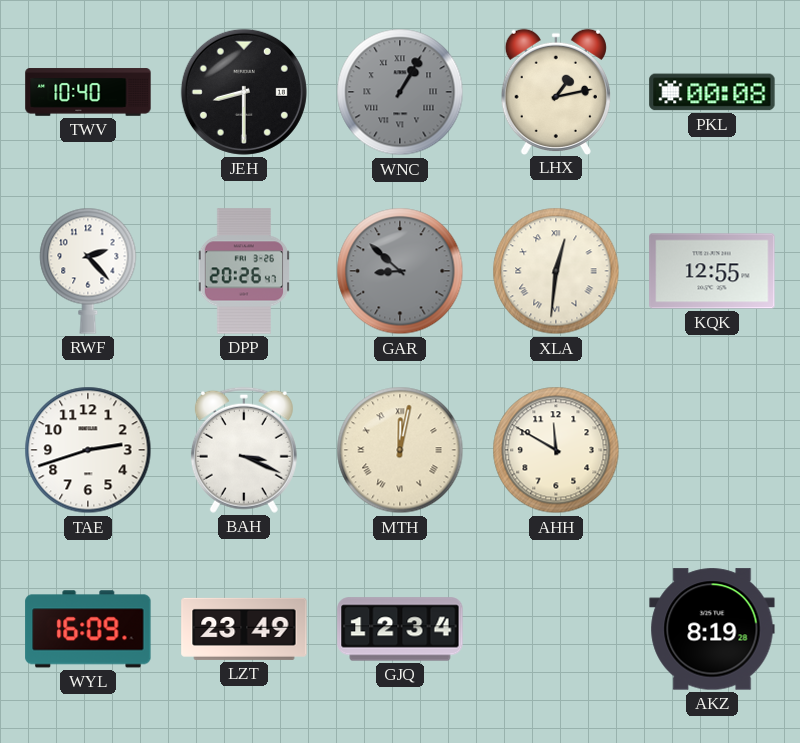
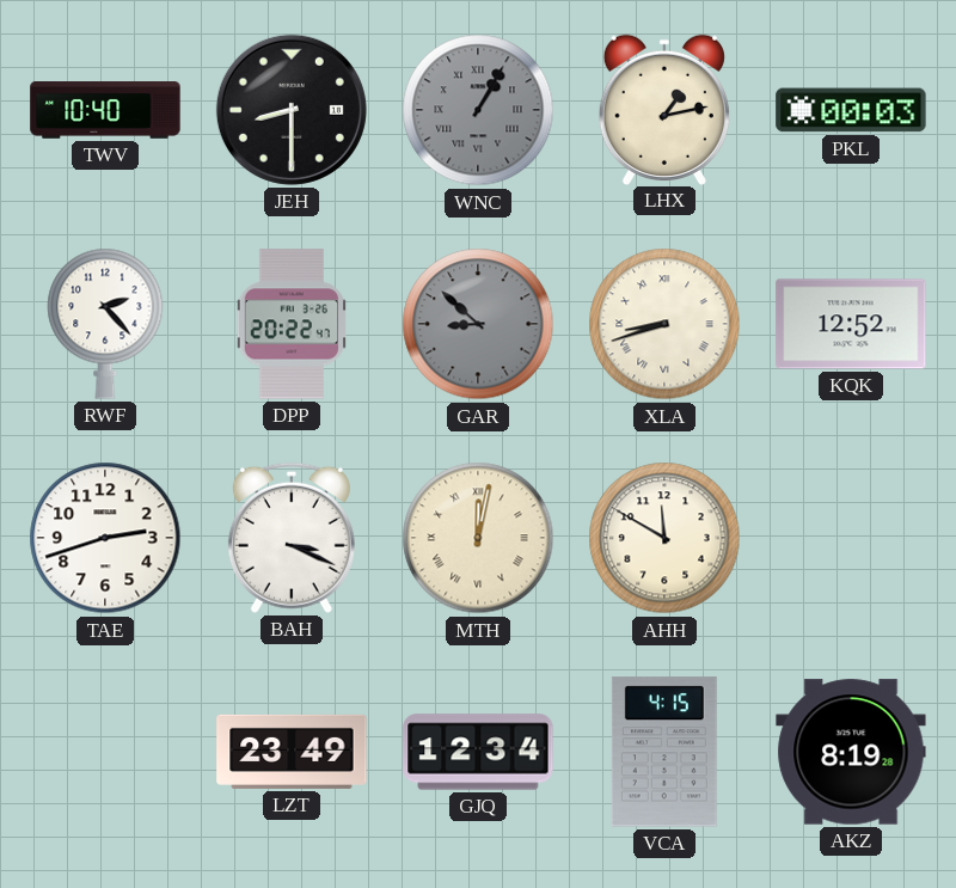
PKL: 00:08 -> 00:03 (851, 110)
DPP: 20:26 -> 20:22 (292, 324)
XLA: 12:31 -> 8:42 (664, 324)
KQK: 12:55 -> 12:52 (851, 324)
WYL: 16:09 -> none (88, 629)
VCA: none -> 4:15 (664, 752)
